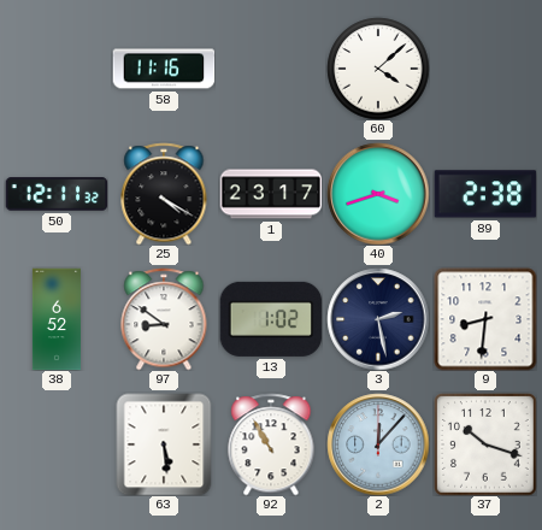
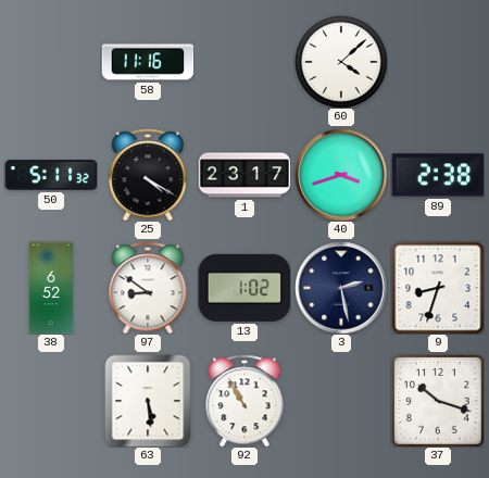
50: 12:11 -> 5:11 (51, 175)
9: 8:31 -> 8:33 (438, 288)
2: 12:07 -> none (378, 444)
